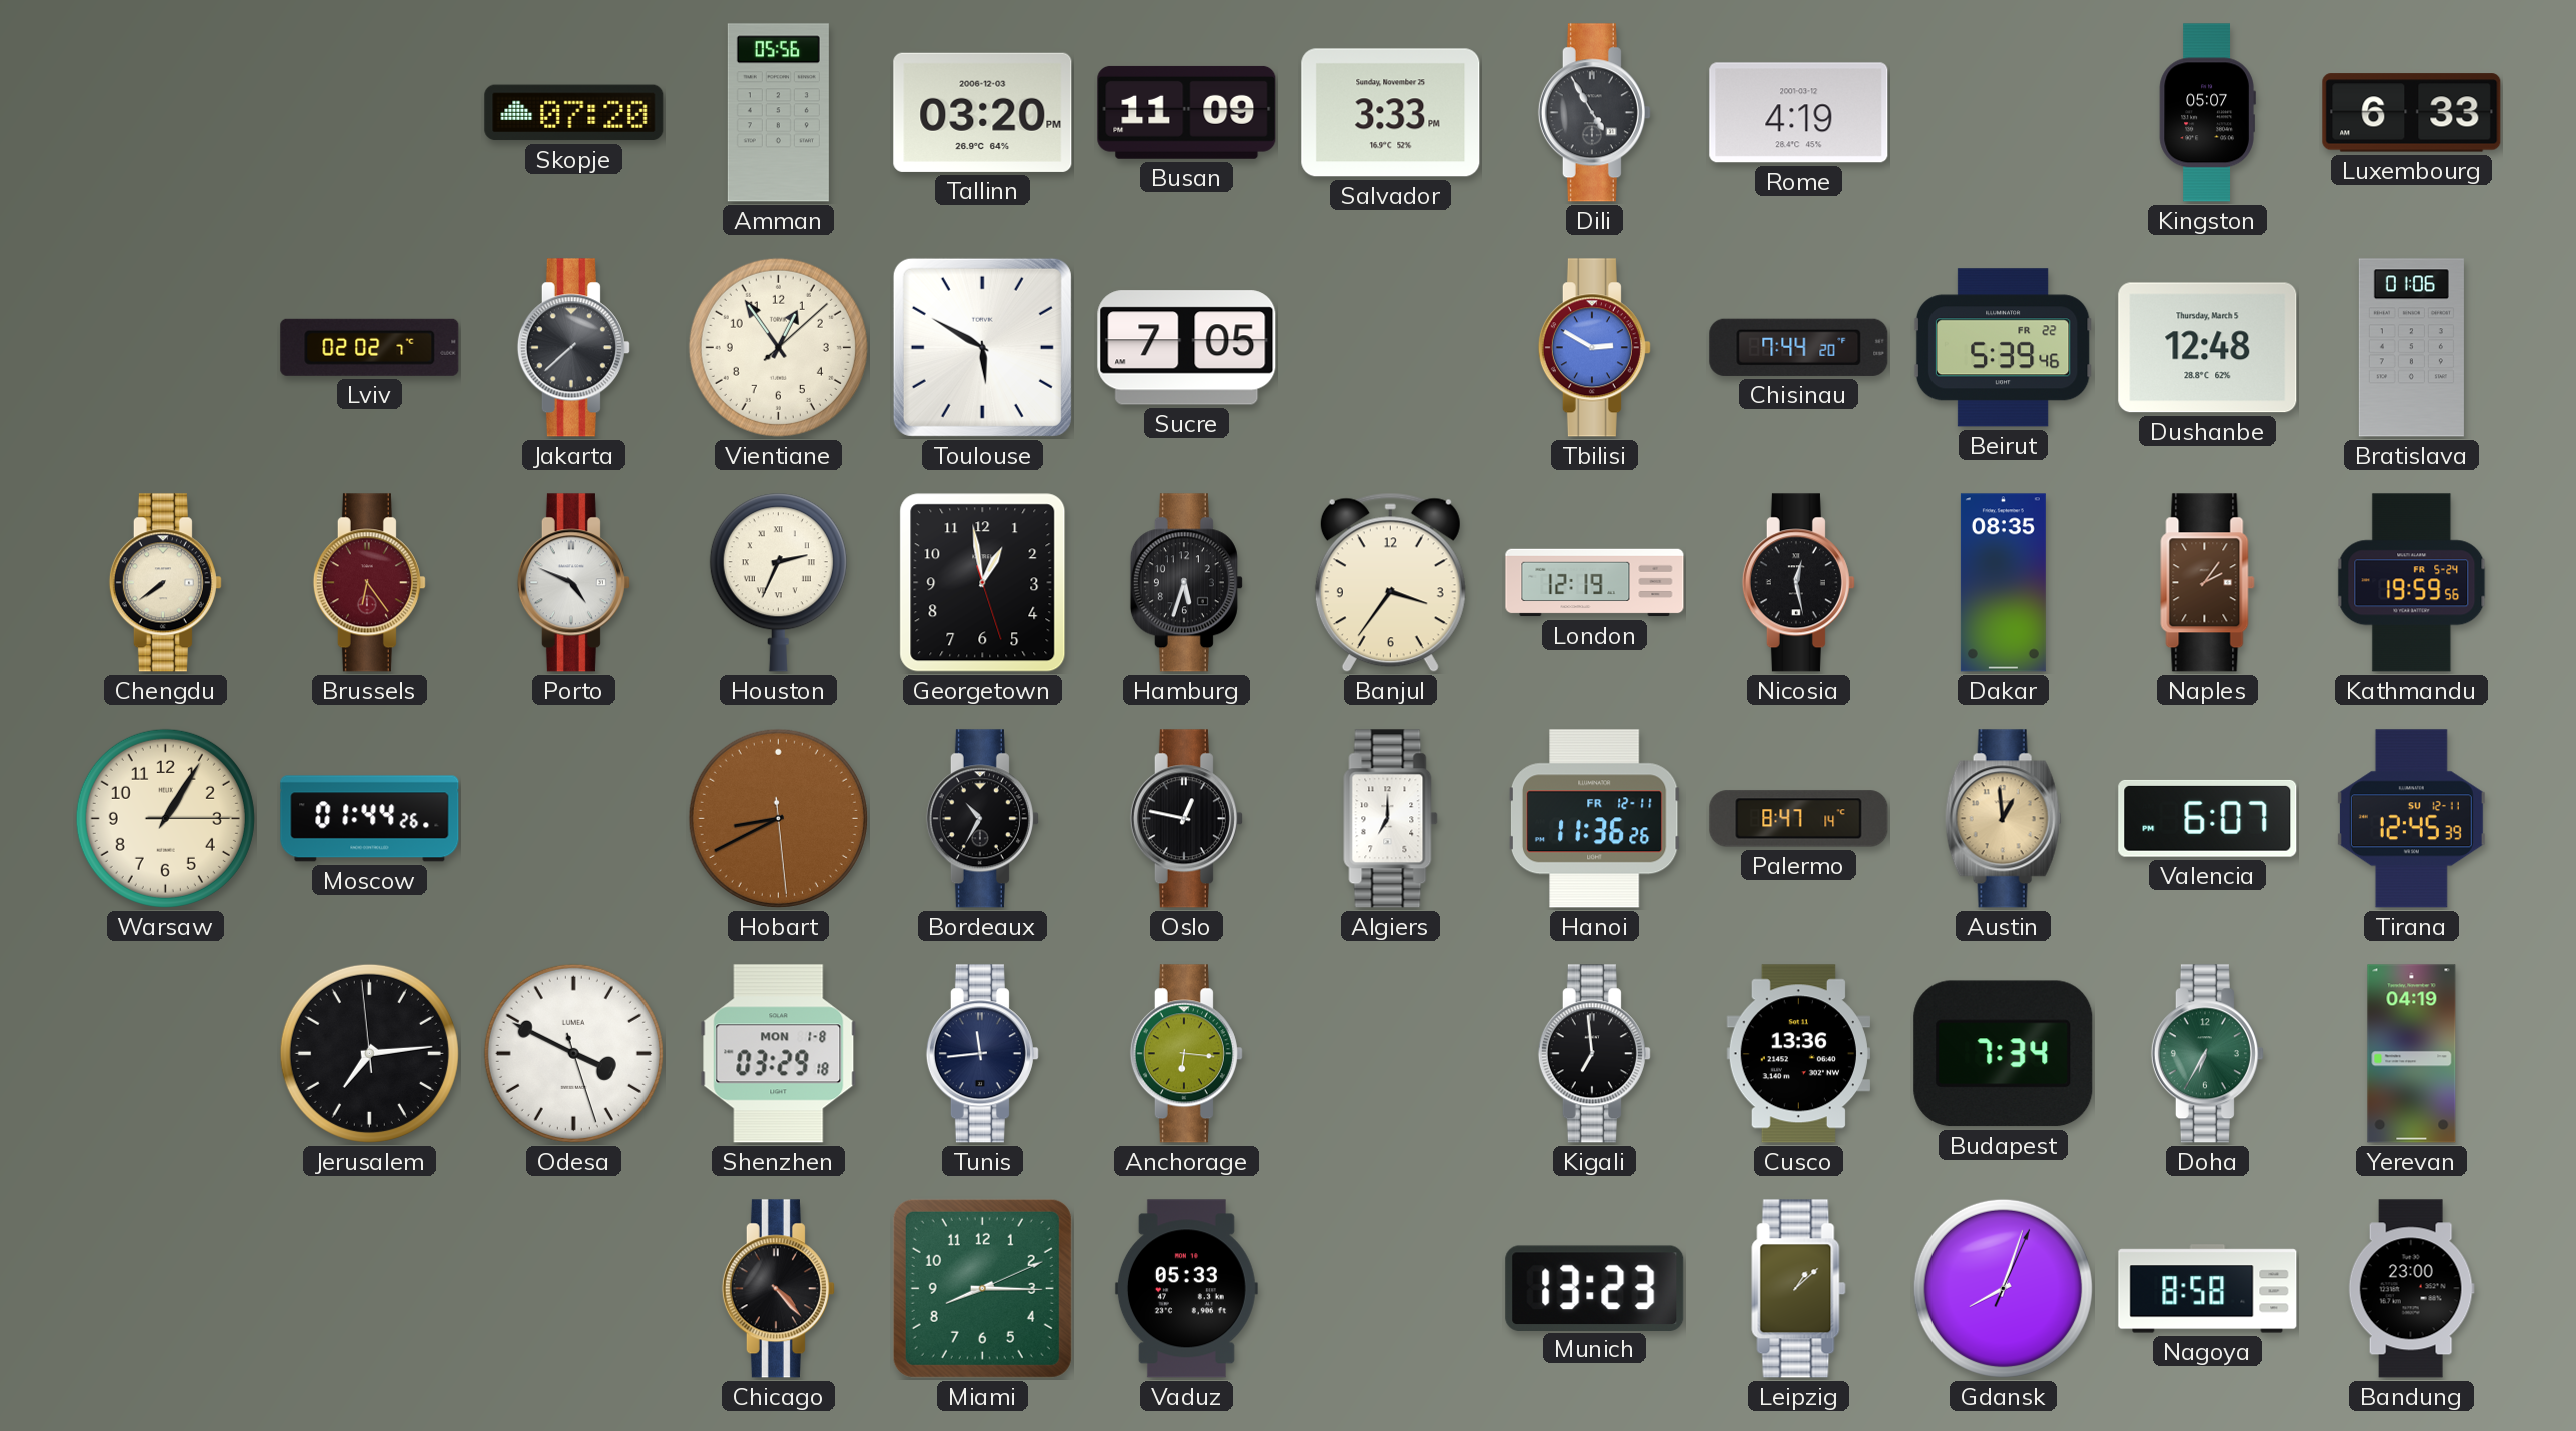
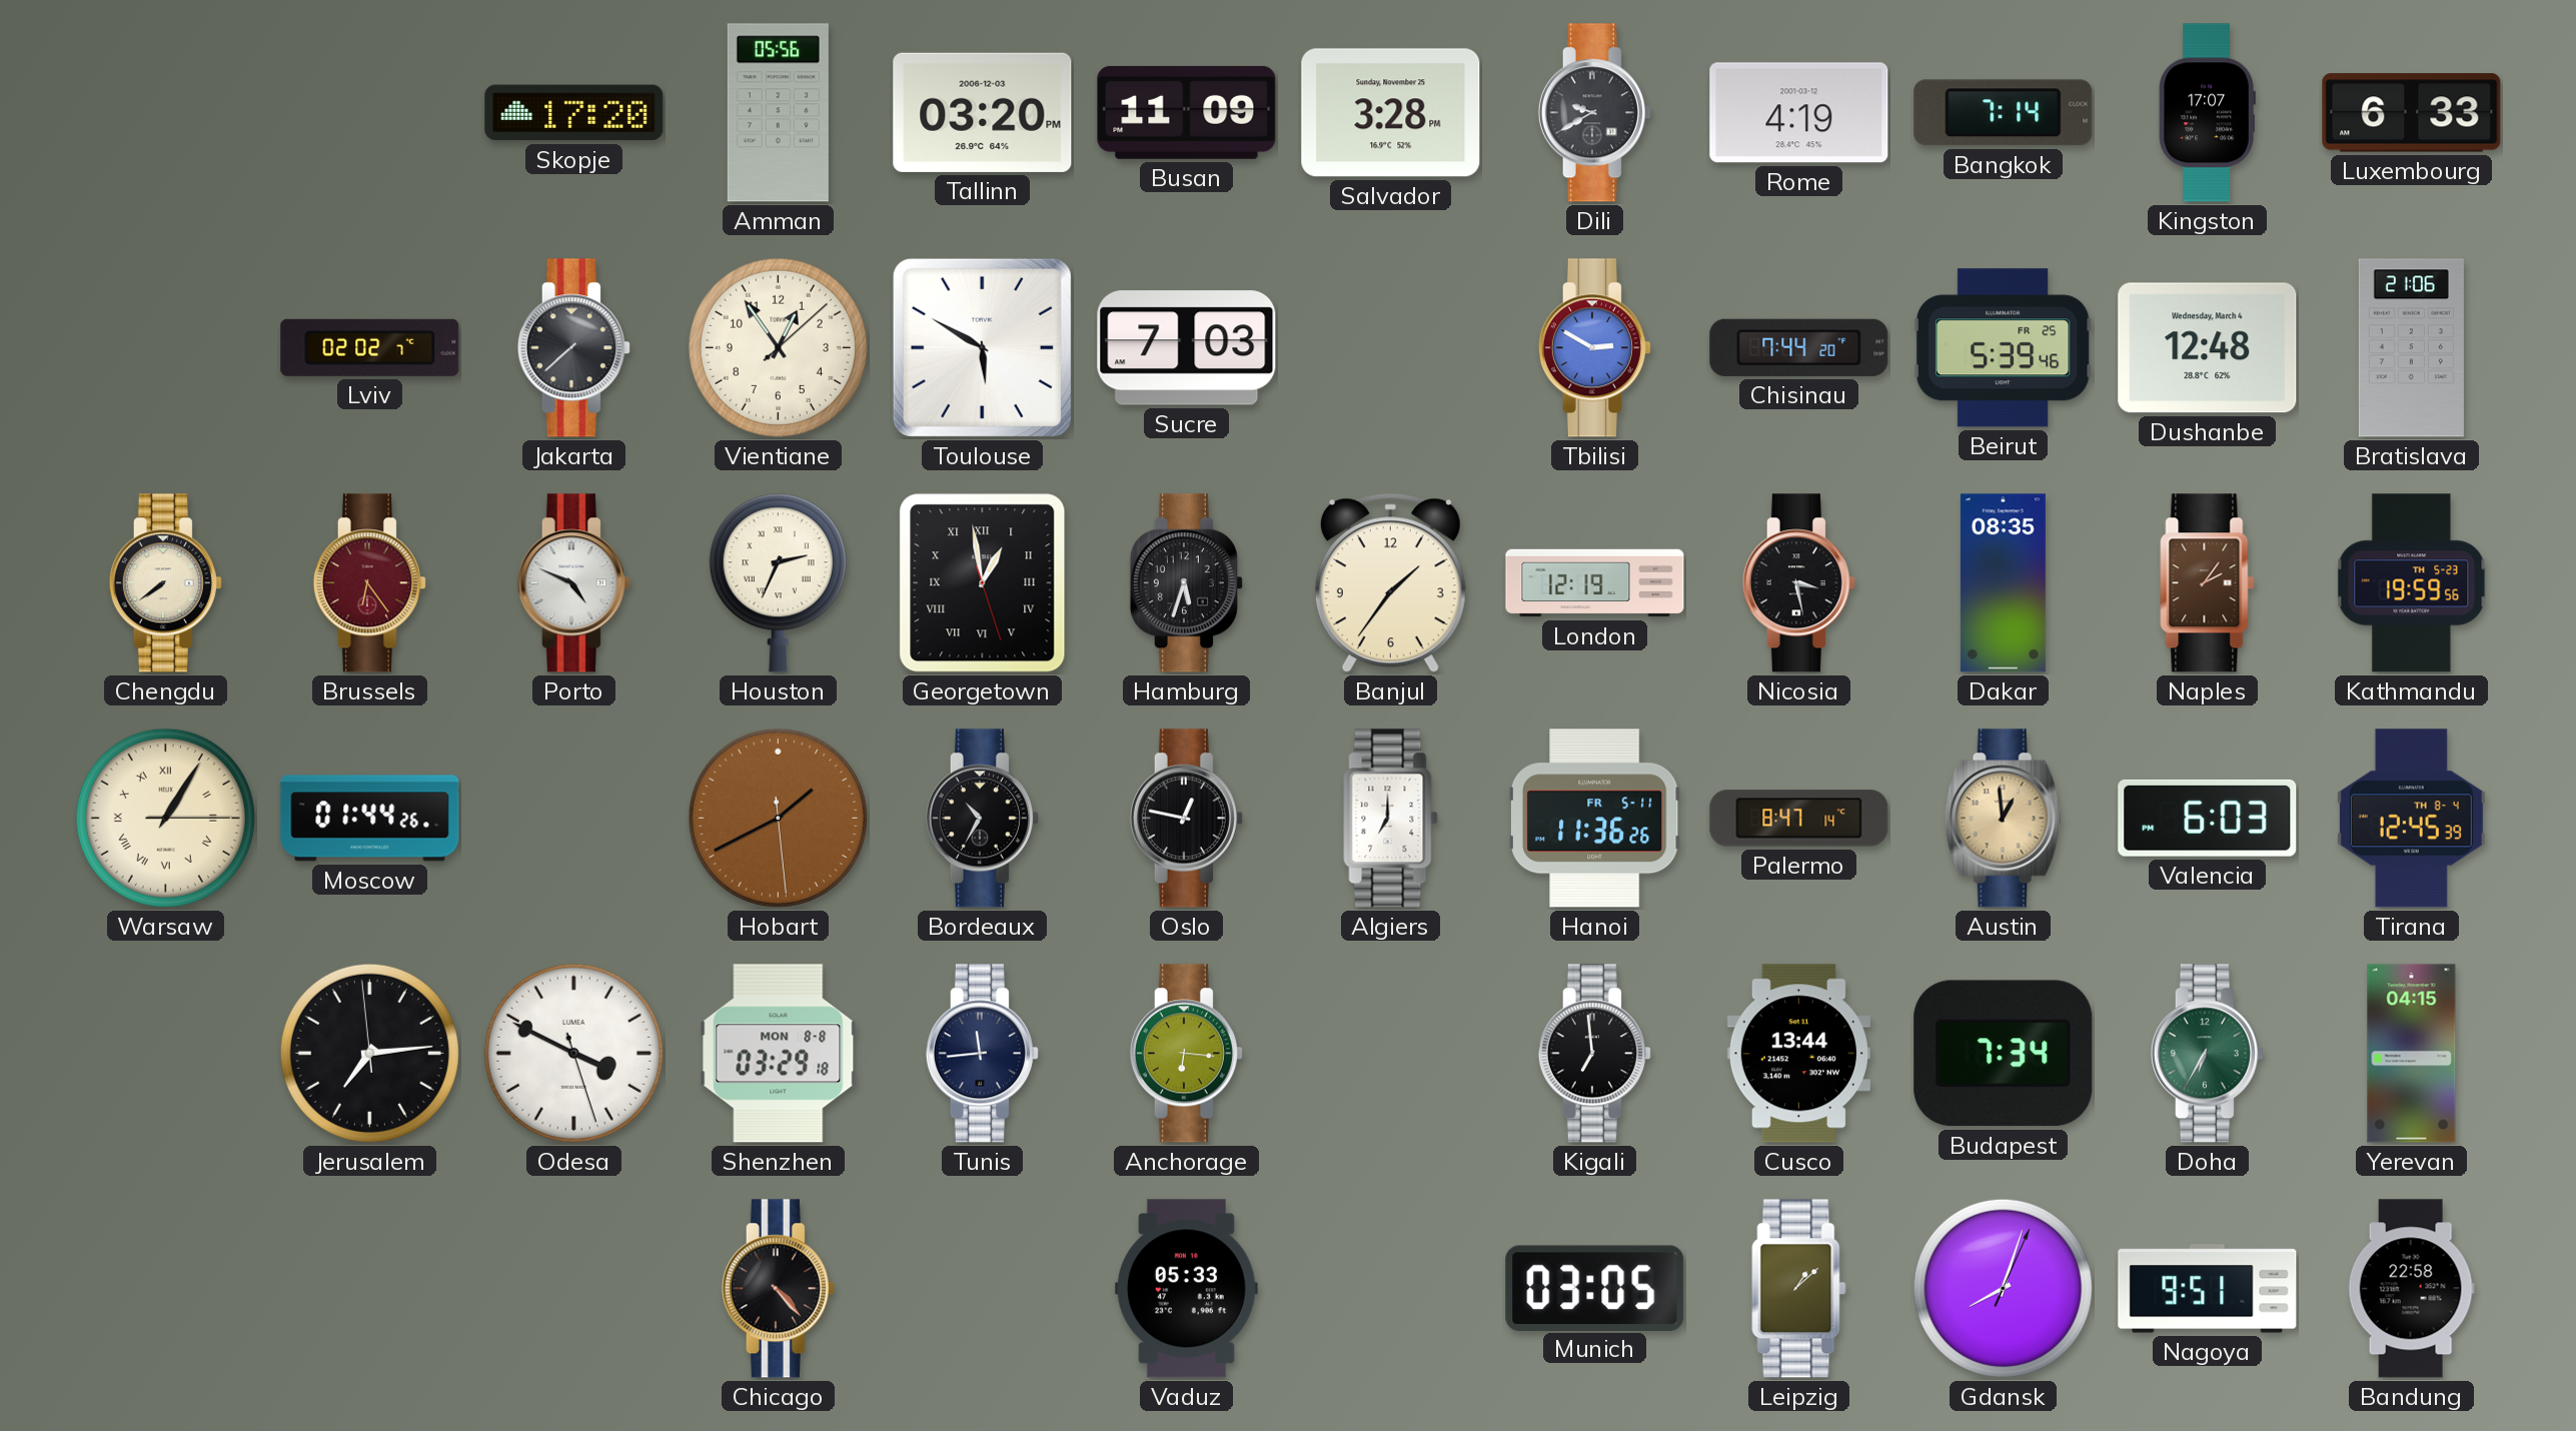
Skopje: 07:20 -> 17:20 (574, 113)
Salvador: 3:33 -> 3:28 (1391, 113)
Dili: 4:55 -> 9:40 (1594, 113)
Bangkok: none -> 7:14 (2004, 113)
Kingston: 05:07 -> 17:07 (2207, 113)
Sucre: 7:05 -> 7:03 (1187, 348)
Beirut date: FR 22 -> FR 25 (2003, 348)
Dushanbe date: Thursday, March 5 -> Wednesday, March 4 (2208, 348)
Bratislava: 01:06 -> 21:06 (2411, 348)
Georgetown numerals: Arabic -> Roman (983, 583)
Banjul: 3:36 -> 1:36 (1390, 583)
Nicosia: 12:28 -> 3:28 (1798, 583)
Kathmandu date: FR 5-24 -> TH 5-23 (2412, 583)
Warsaw numerals: Arabic -> Roman (165, 818)
Hobart: 8:40 -> 1:40 (778, 818)
Hanoi date: FR 12-11 -> FR 5-11 (1594, 819)
Valencia: 6:07 -> 6:03 (2208, 818)
Tirana date: SU 12-11 -> TH 8-4 (2411, 819)
Shenzhen date: MON 1-8 -> MON 8-8 (779, 1054)
Cusco: 13:36 -> 13:44 (1798, 1054)
Yerevan: 04:19 -> 04:15 (2412, 1054)
Miami: 8:15 -> none (982, 1288)
Munich: 13:23 -> 03:05 (1595, 1288)
Nagoya: 8:58 -> 9:51 (2208, 1289)
Bandung: 23:00 -> 22:58 (2411, 1289)
